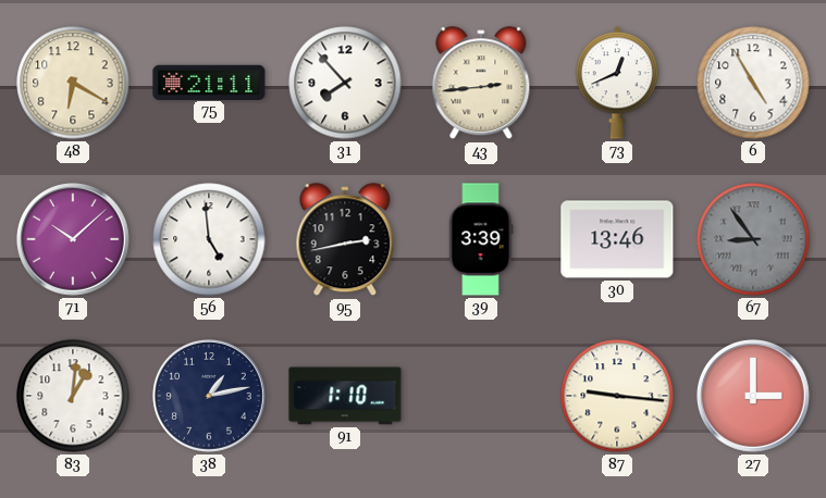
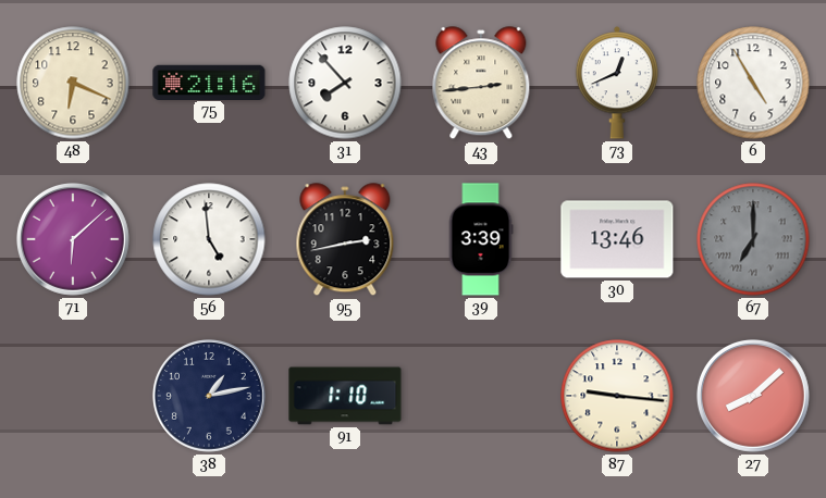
48: 6:20 -> 6:19 (73, 83)
75: 21:11 -> 21:16 (209, 82)
71: 10:08 -> 6:08 (73, 239)
67: 8:54 -> 7:00 (753, 239)
83: 1:01 -> none (73, 396)
27: 3:00 -> 8:08 (753, 396)
